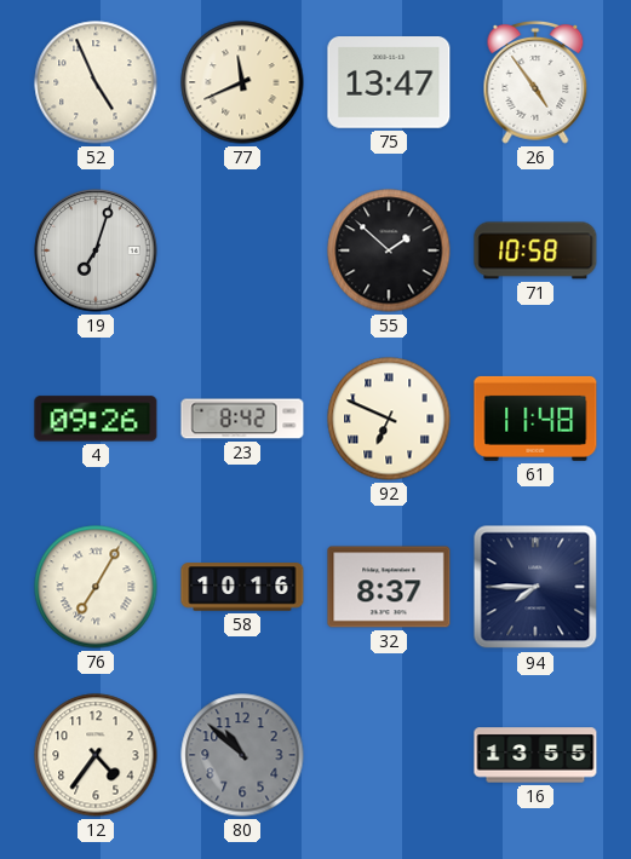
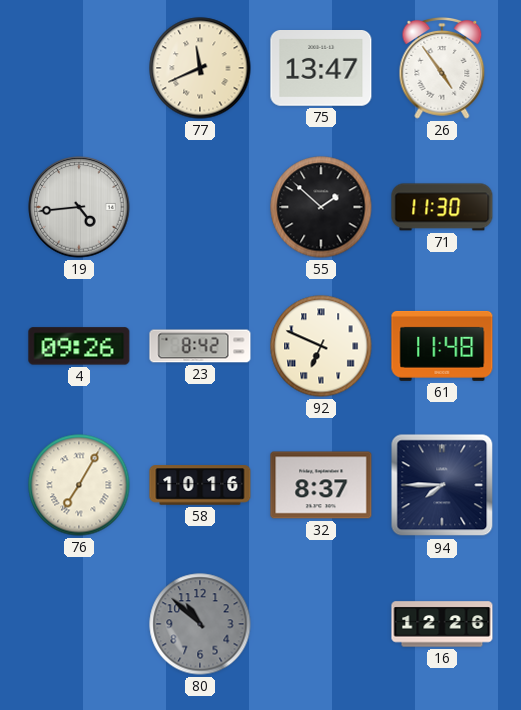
52: 4:56 -> none (96, 82)
19: 7:03 -> 4:44 (79, 207)
71: 10:58 -> 11:30 (442, 207)
12: 4:36 -> none (96, 755)
16: 13:55 -> 12:26 (442, 624)
